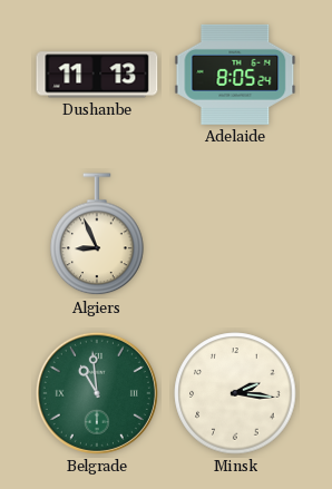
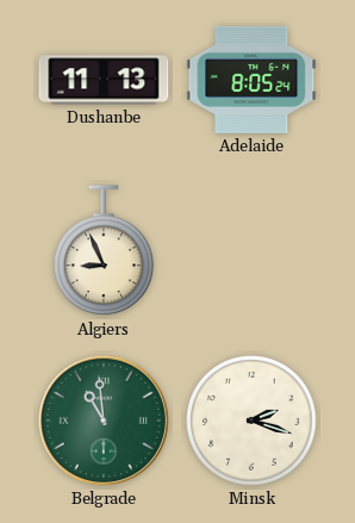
Minsk: 2:16 -> 2:18 (251, 421)
